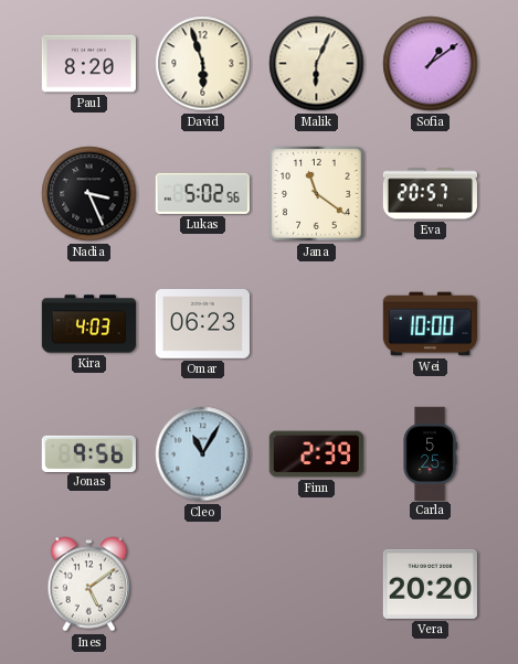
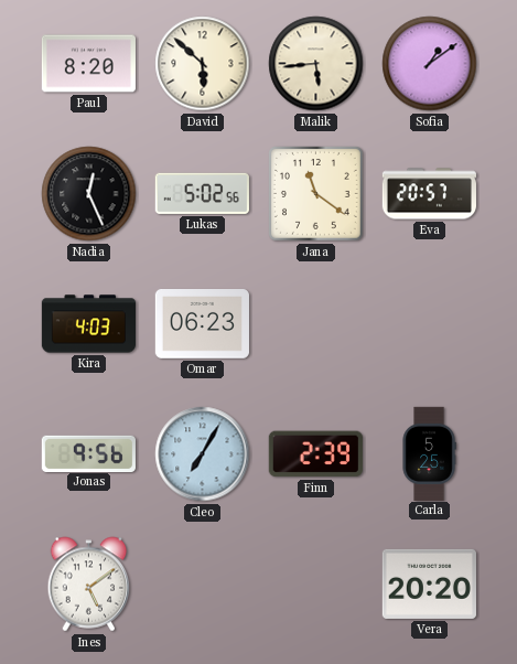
David: 5:57 -> 5:52 (203, 64)
Malik: 6:04 -> 5:44 (316, 64)
Nadia: 3:26 -> 12:26 (89, 194)
Wei: 10:00 -> none (430, 324)
Cleo: 11:05 -> 7:05 (203, 454)
